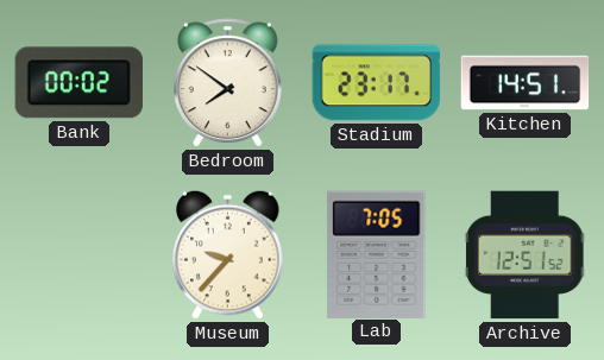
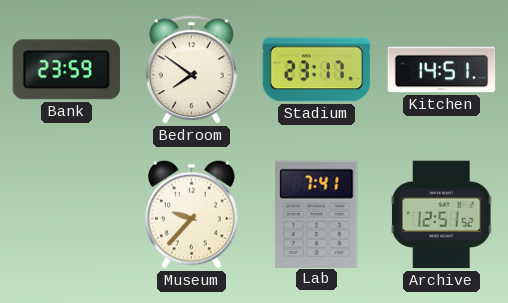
Bank: 00:02 -> 23:59 (66, 70)
Lab: 7:05 -> 7:41 (317, 214)
